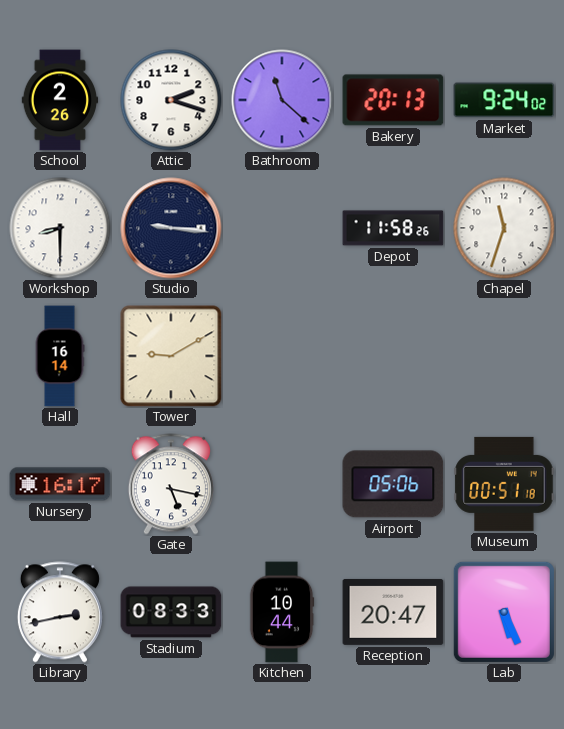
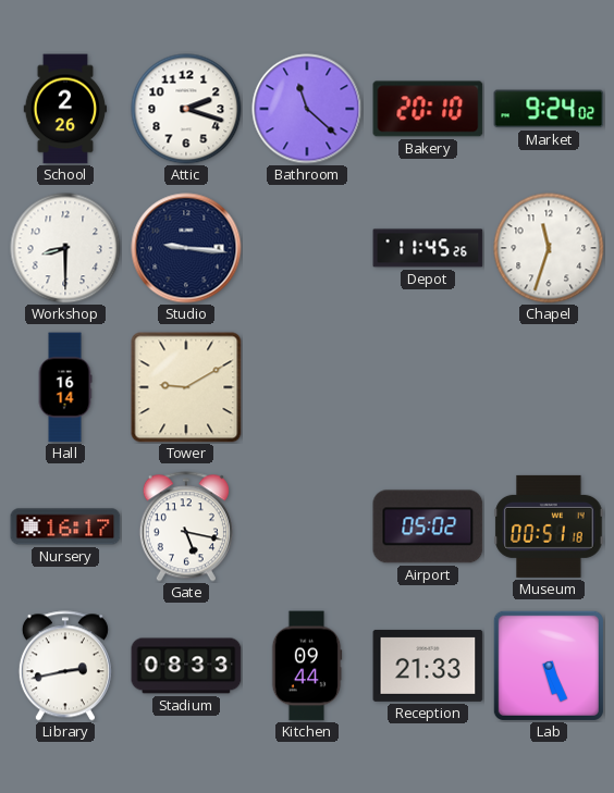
Bakery: 20:13 -> 20:10 (428, 109)
Depot: 11:58 -> 11:45 (428, 248)
Airport: 05:06 -> 05:02 (428, 526)
Kitchen: 10:44 -> 09:44 (307, 666)
Reception: 20:47 -> 21:33 (428, 666)
